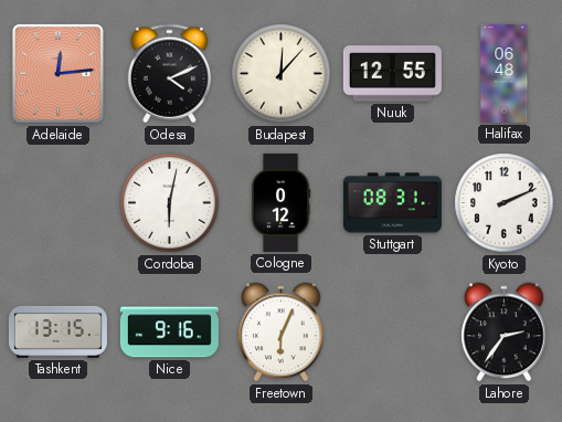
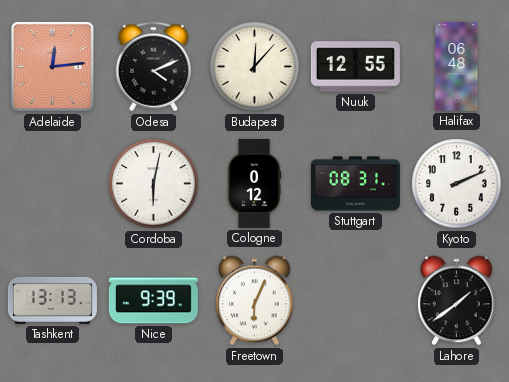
Tashkent: 13:15 -> 13:13 (52, 300)
Nice: 9:16 -> 9:39 (153, 301)
Lahore: 2:36 -> 1:39 (457, 301)
